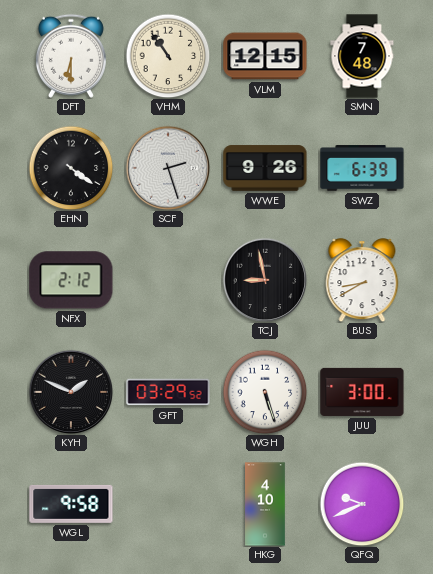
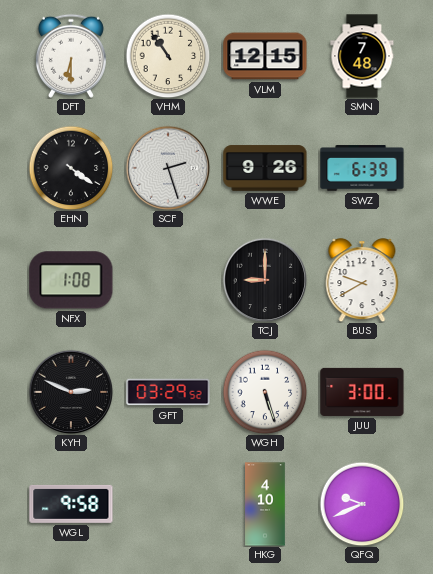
NFX: 2:12 -> 1:08 (71, 280)
TCJ: 8:58 -> 9:00 (265, 280)
BUS: 8:40 -> 9:40 (362, 280)
KYH: 1:49 -> 2:49 (71, 392)
